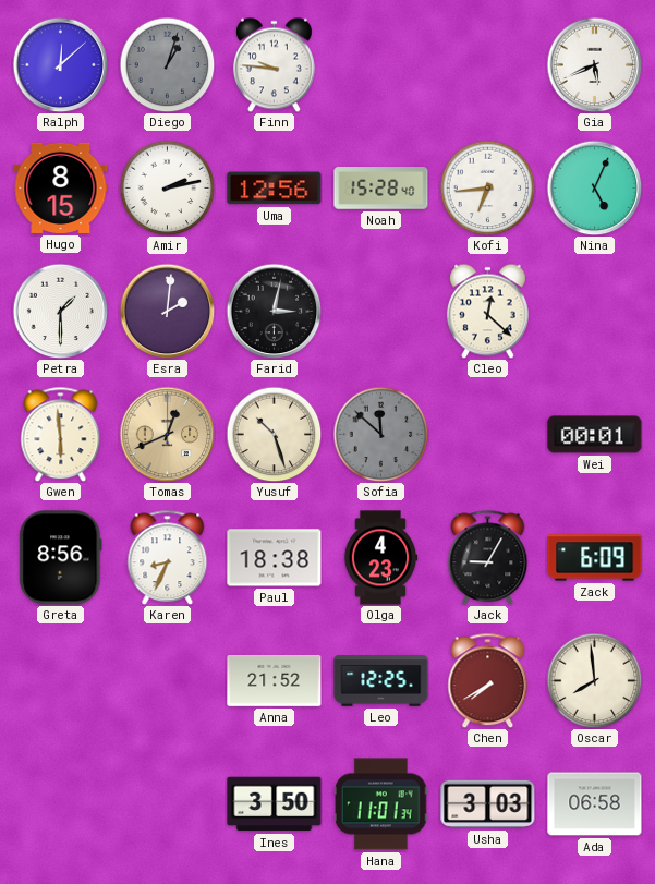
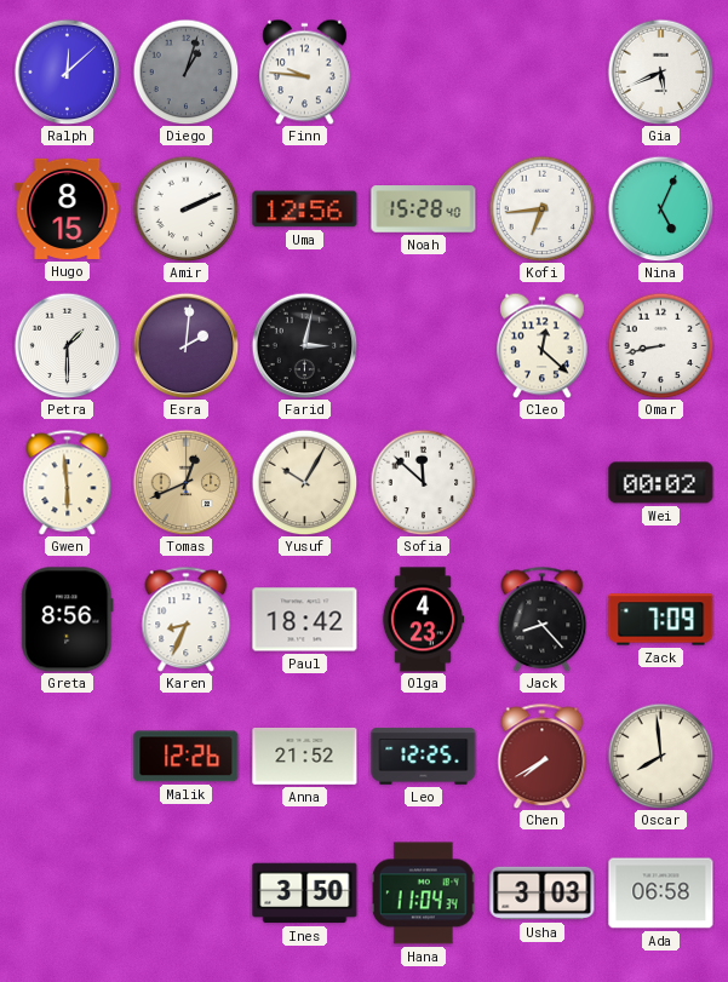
Amir: 2:13 -> 2:11 (185, 208)
Omar: none -> 8:43 (660, 345)
Yusuf: 10:27 -> 10:05 (304, 482)
Sofia dial: grey -> white (423, 482)
Wei: 00:01 -> 00:02 (661, 483)
Paul: 18:38 -> 18:42 (305, 620)
Jack: 9:05 -> 8:23 (543, 619)
Zack: 6:09 -> 7:09 (661, 620)
Malik: none -> 12:26 (187, 757)
Hana: 11:01 -> 11:04 (423, 894)
